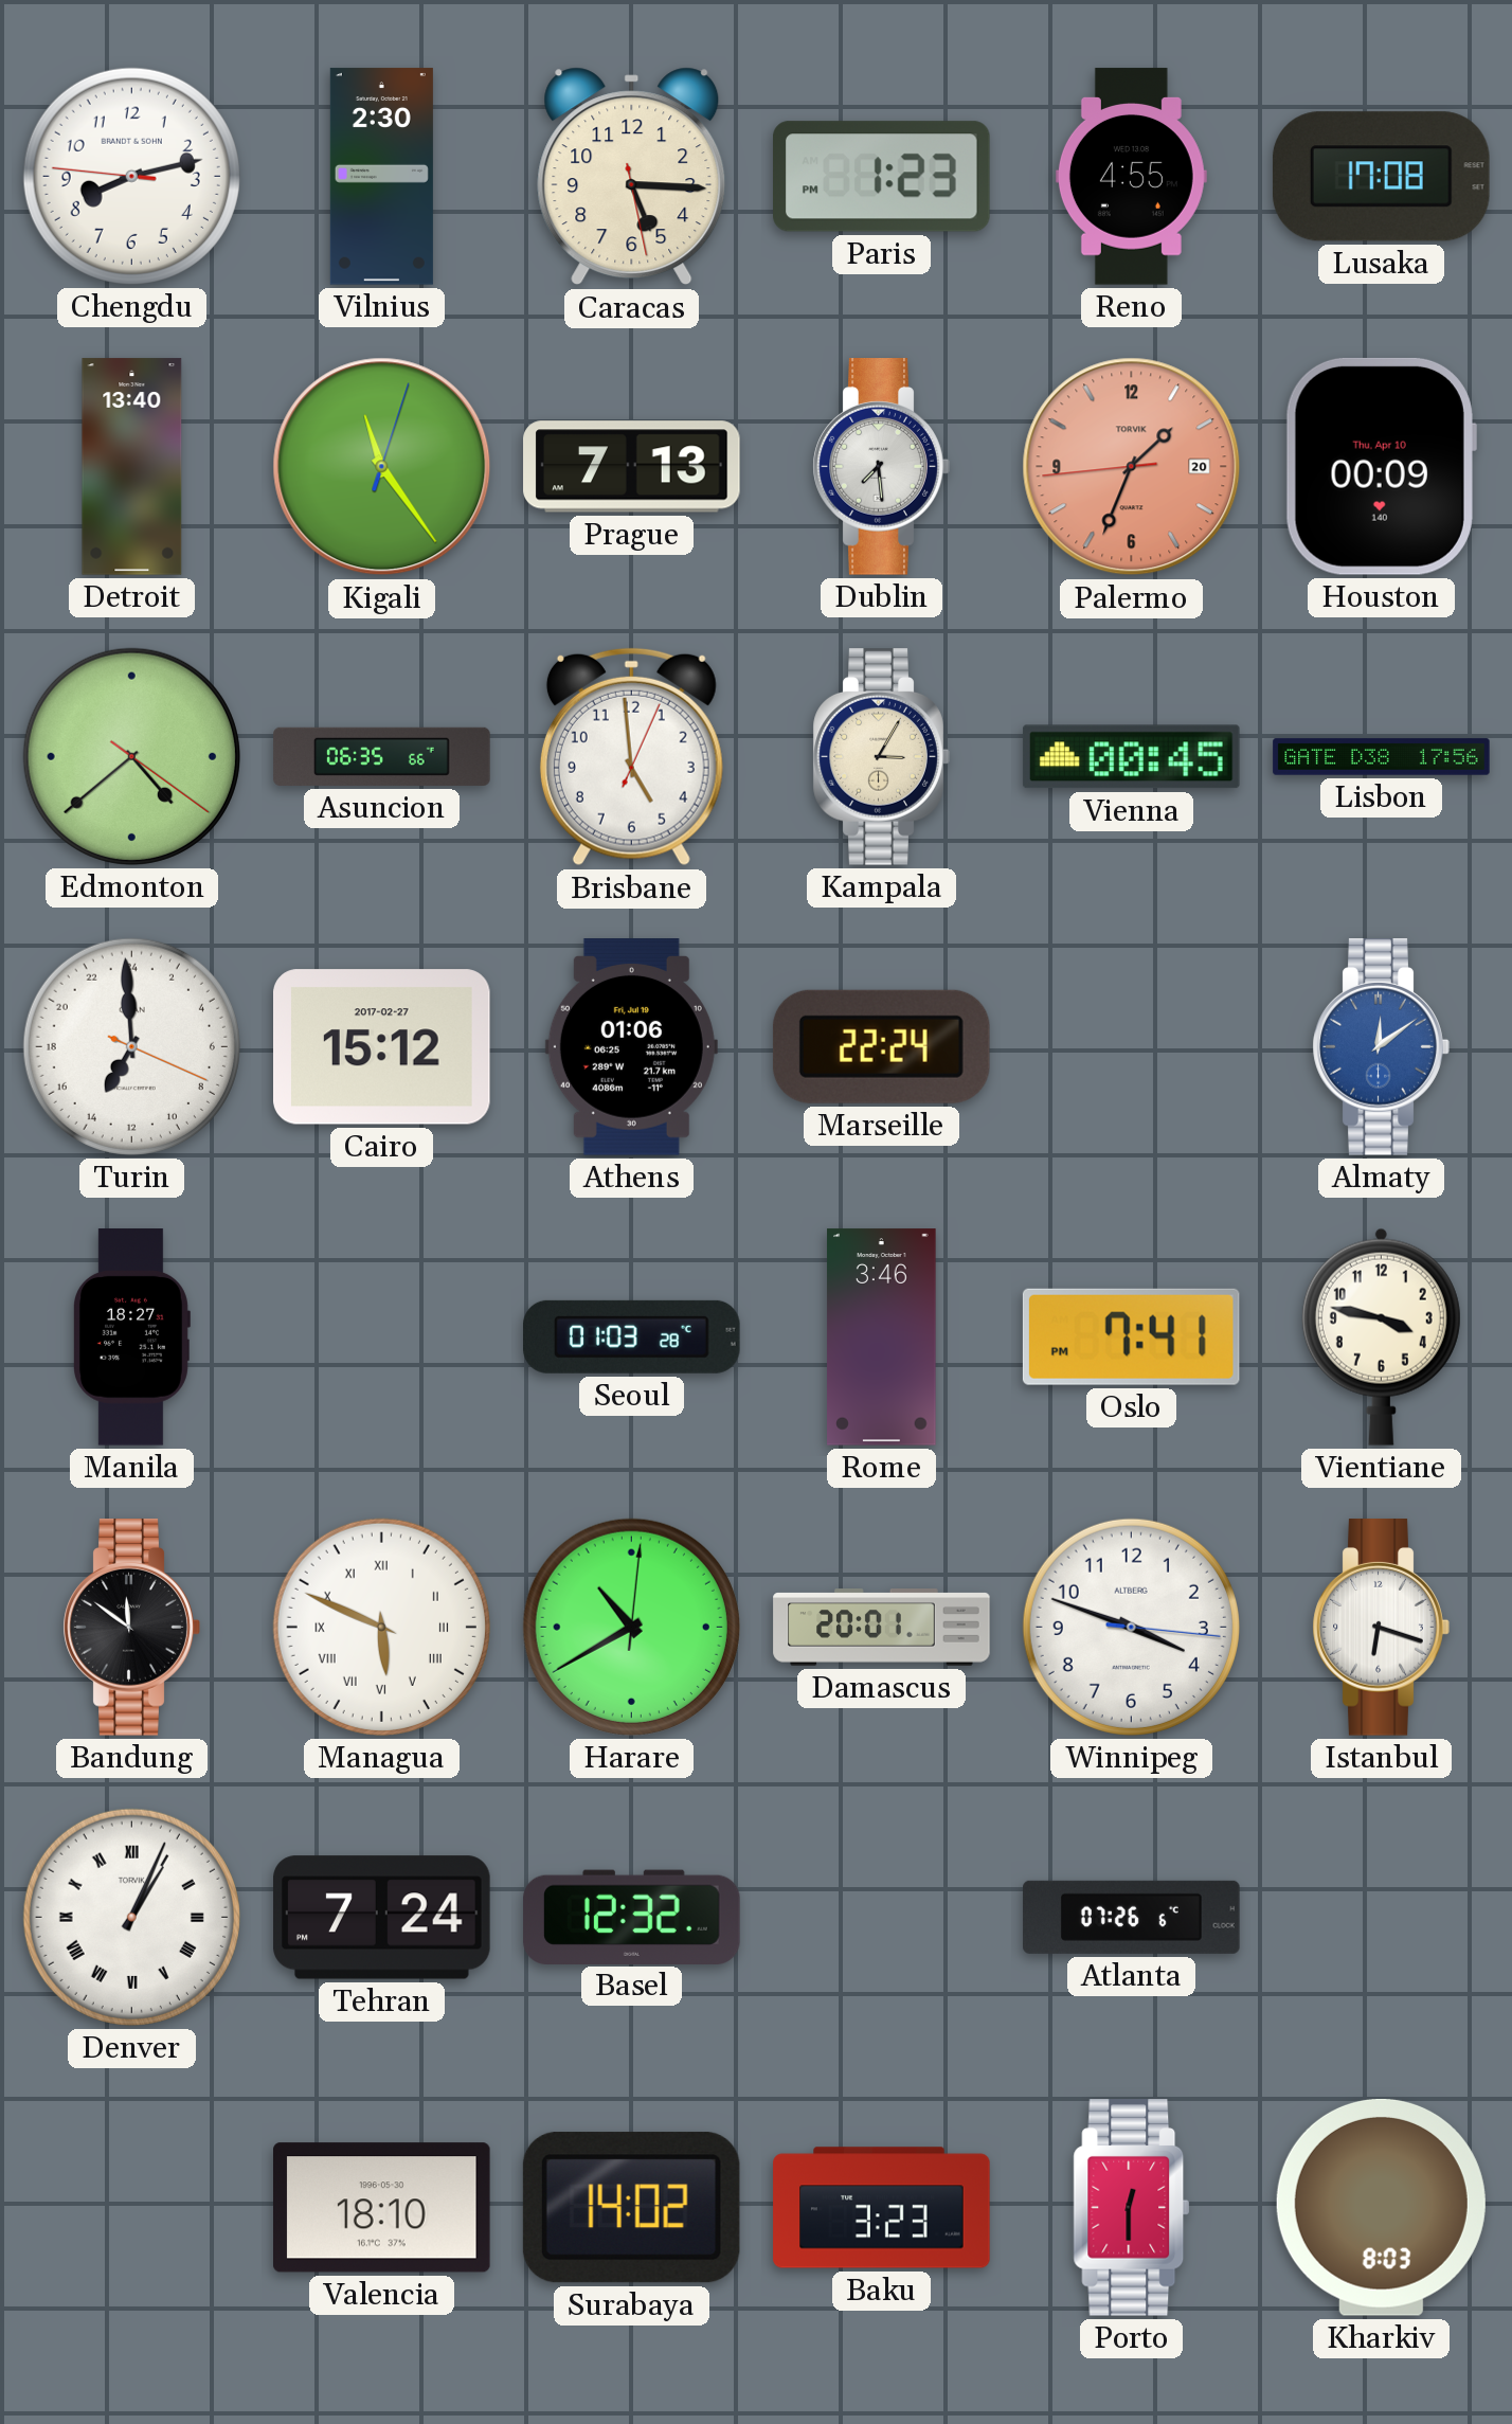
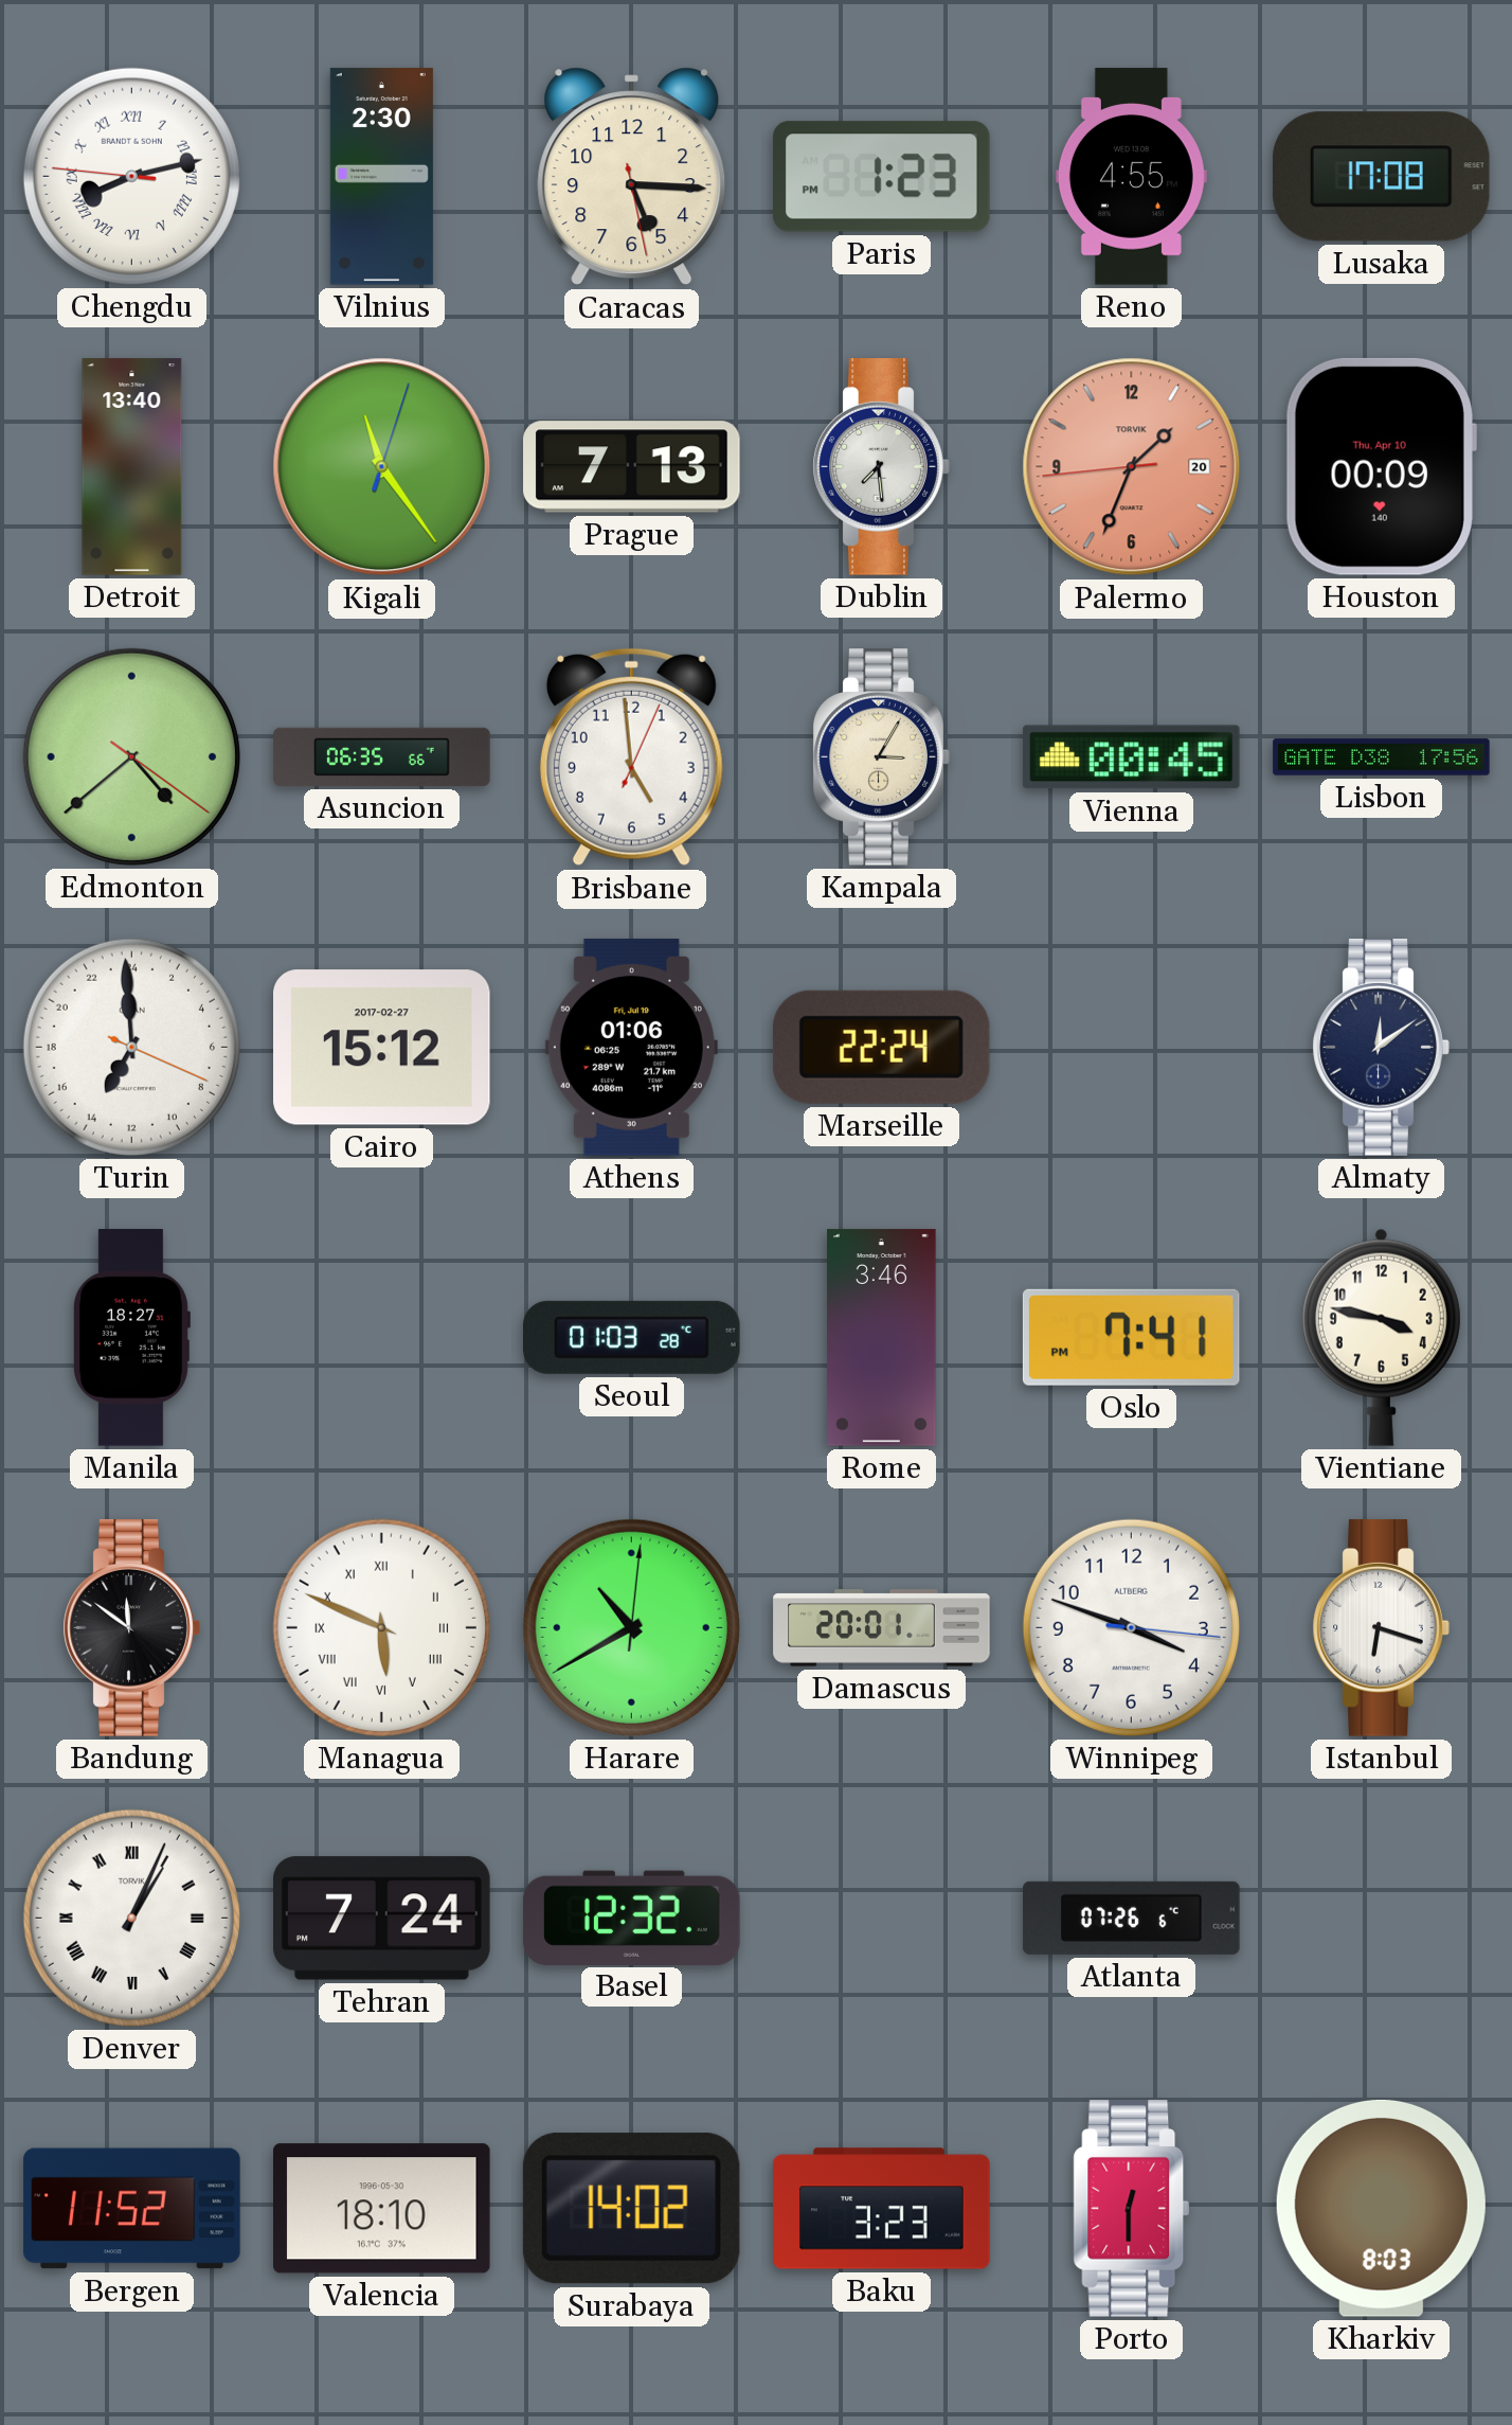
Chengdu numerals: Arabic -> Roman (131, 176)
Almaty dial: blue -> navy (1381, 1048)
Bergen: none -> 11:52 (132, 2209)
